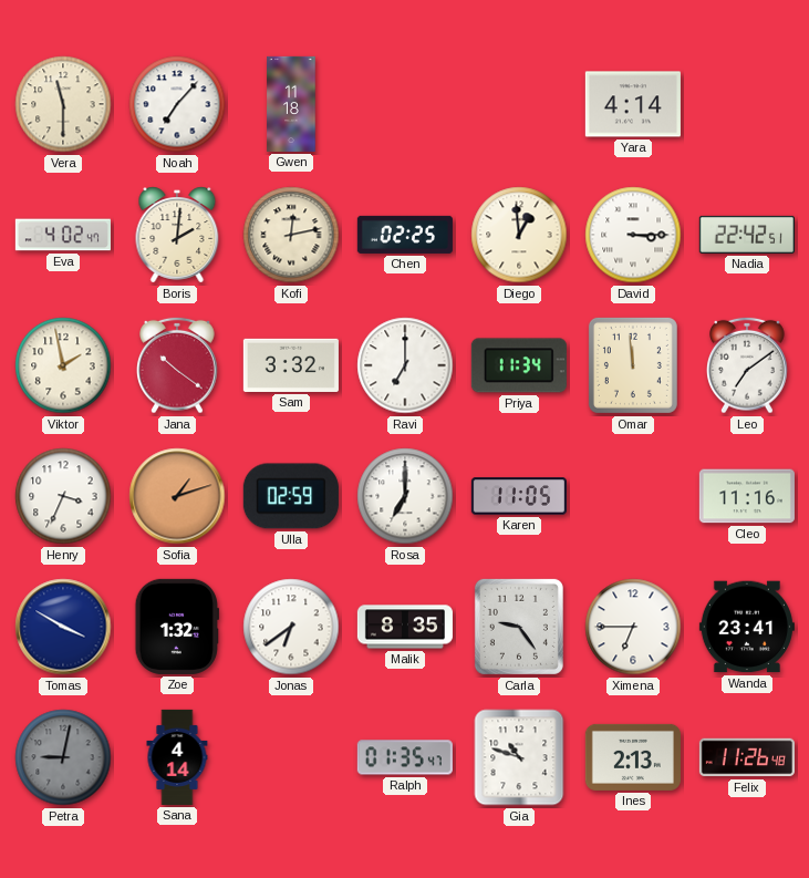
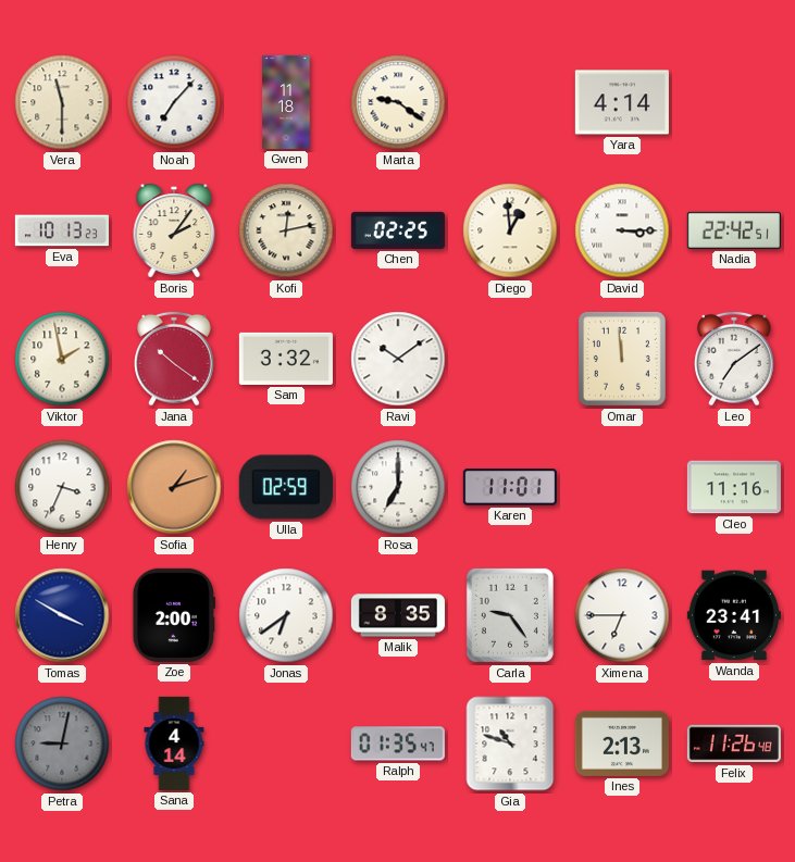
Marta: none -> 9:21 (398, 102)
Eva: 4:02 -> 10:13 (62, 230)
Boris: 2:01 -> 2:06 (174, 230)
Ravi: 7:00 -> 10:09 (398, 359)
Priya: 11:34 -> none (519, 365)
Karen: 11:05 -> 11:01 (510, 487)
Zoe: 1:32 -> 2:00 (174, 615)
